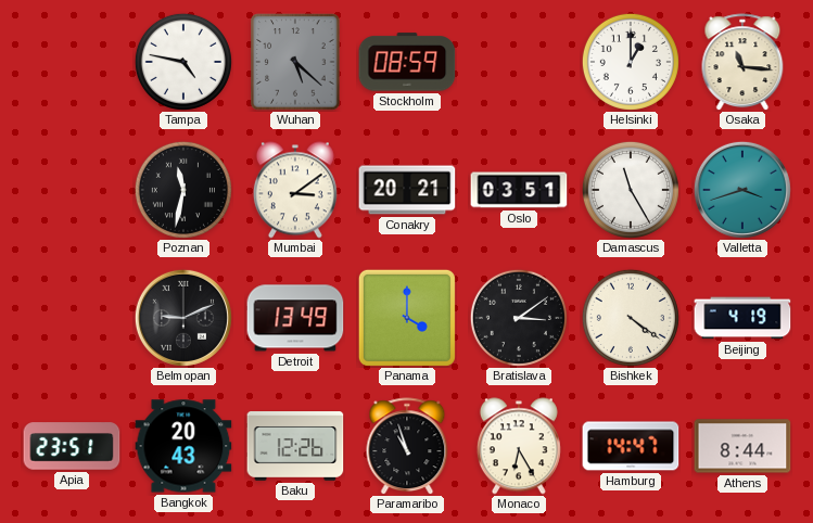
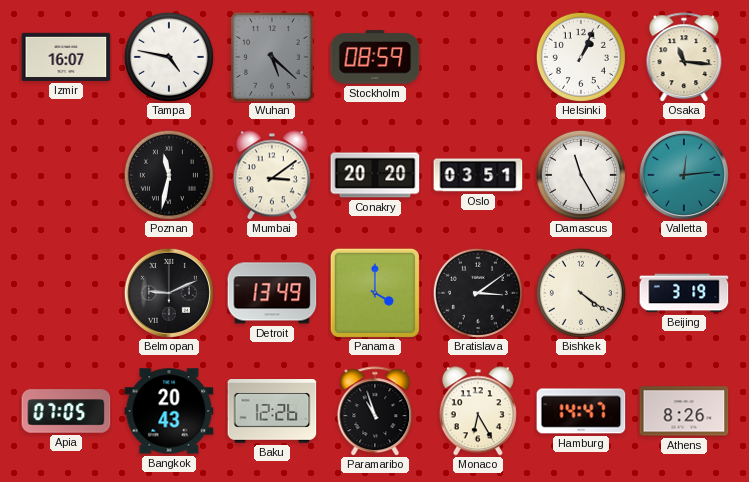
Izmir: none -> 16:07 (66, 57)
Helsinki: 1:00 -> 1:04 (581, 57)
Conakry: 20:21 -> 20:20 (375, 175)
Valletta: 3:42 -> 12:14 (684, 175)
Beijing: 4:19 -> 3:19 (684, 293)
Apia: 23:51 -> 07:05 (66, 411)
Athens: 8:44 -> 8:26 (684, 411)
